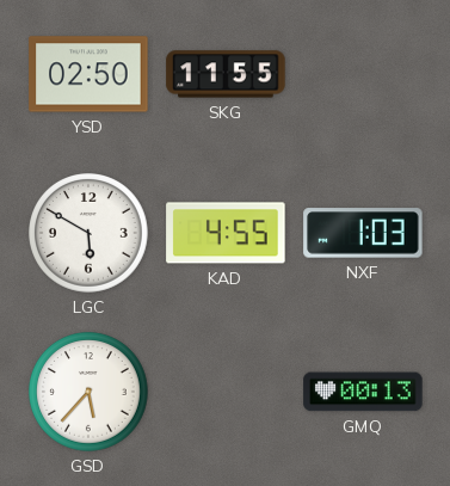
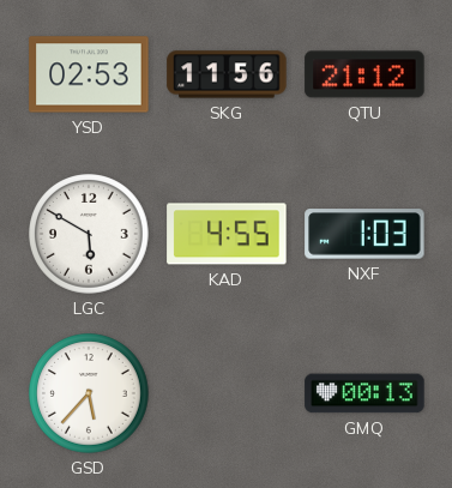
YSD: 02:50 -> 02:53 (89, 74)
SKG: 11:55 -> 11:56 (227, 74)
QTU: none -> 21:12 (364, 74)
